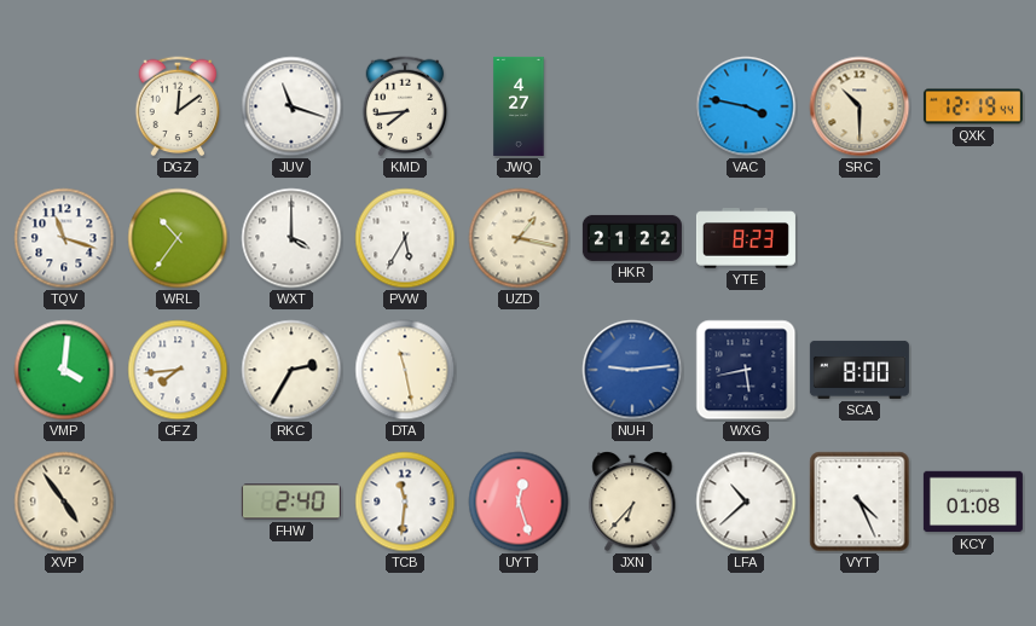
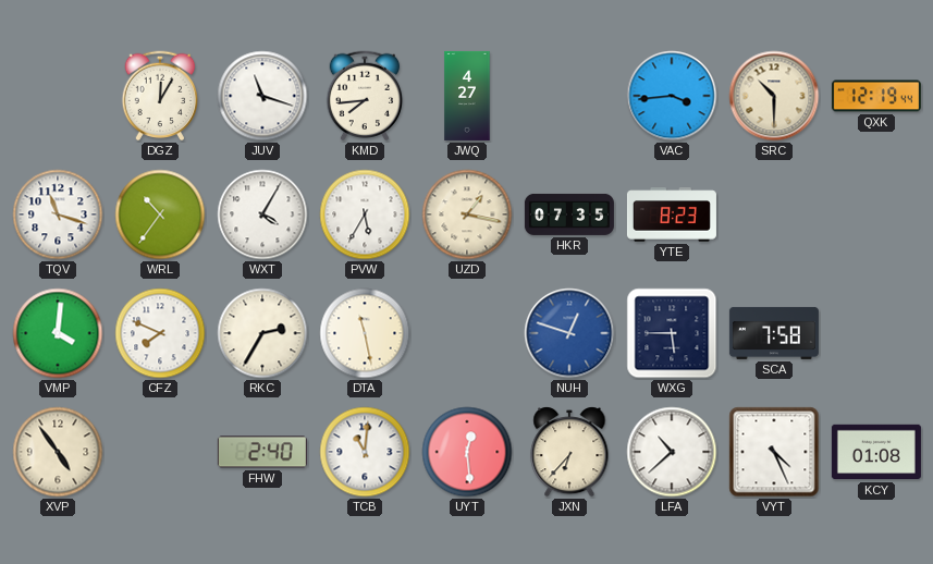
DGZ: 12:09 -> 12:05 (160, 96)
VAC: 3:47 -> 3:44 (672, 96)
WXT: 4:00 -> 4:05 (262, 214)
HKR: 21:22 -> 07:35 (569, 214)
CFZ: 7:44 -> 7:49 (160, 333)
NUH: 9:14 -> 12:48 (569, 333)
WXG: 5:43 -> 5:45 (672, 333)
SCA: 8:00 -> 7:58 (774, 333)
TCB: 11:31 -> 11:01 (365, 452)
UYT: 12:27 -> 12:29 (467, 452)
